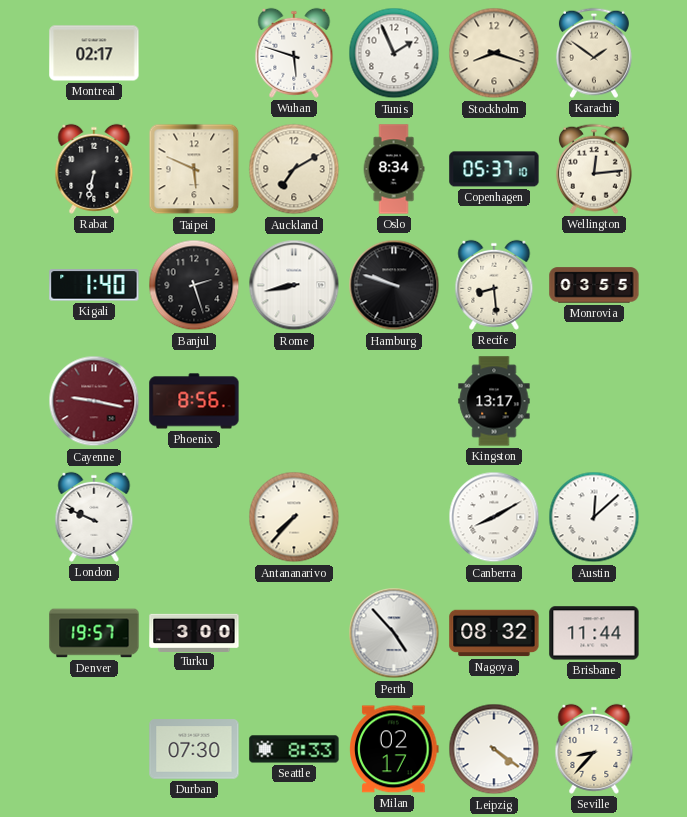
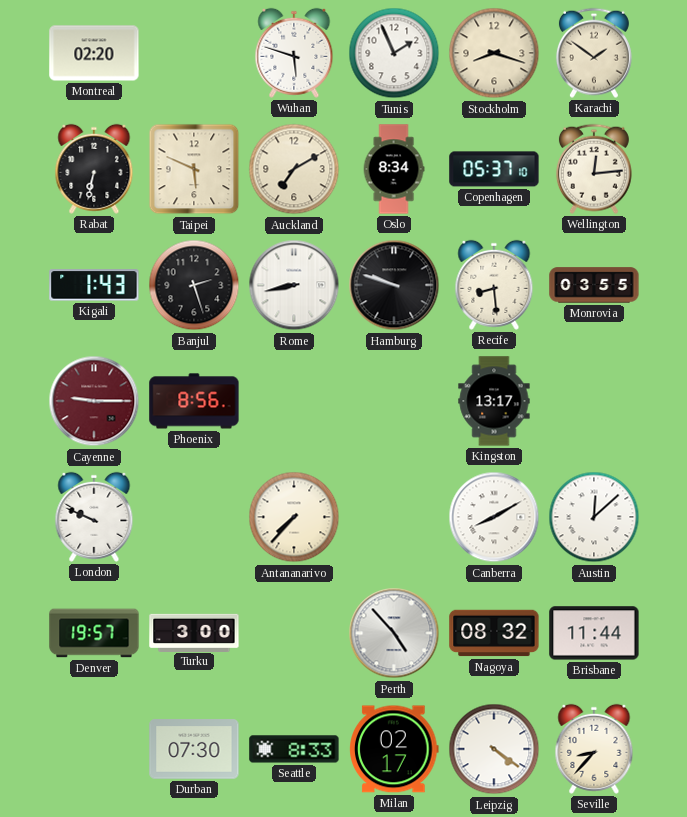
Montreal: 02:17 -> 02:20 (94, 53)
Kigali: 1:40 -> 1:43 (94, 285)
Cayenne: 9:17 -> 9:15 (94, 401)
